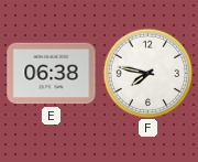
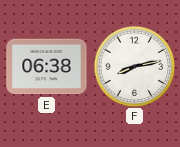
F: 7:47 -> 8:13 (134, 66)
